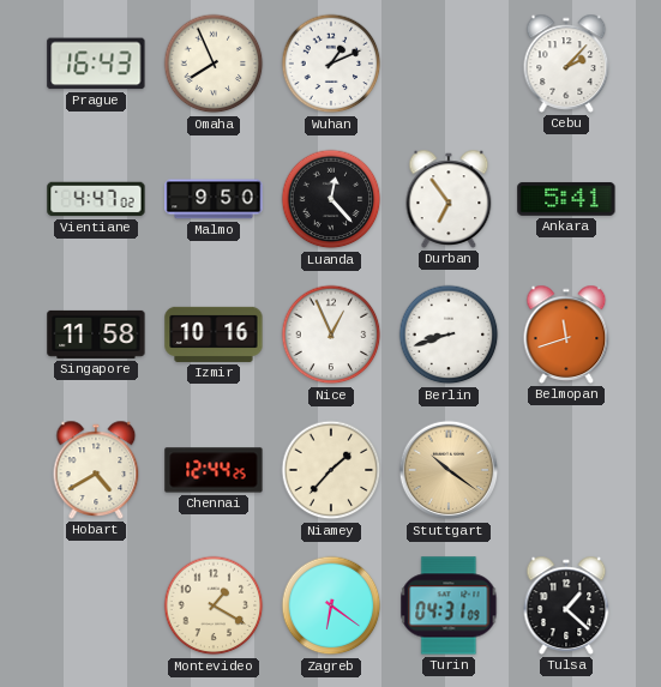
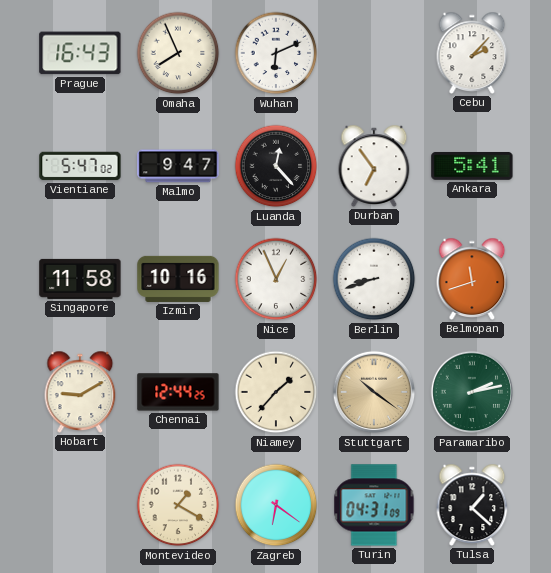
Wuhan: 1:11 -> 6:11 (276, 53)
Vientiane: 4:47 -> 5:47 (80, 166)
Malmo: 9:50 -> 9:47 (178, 166)
Hobart: 4:40 -> 9:10 (80, 392)
Paramaribo: none -> 2:13 (472, 392)
